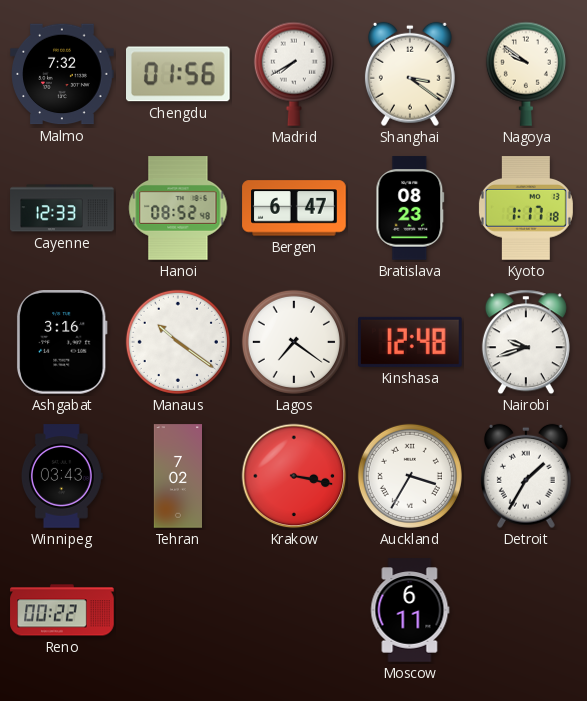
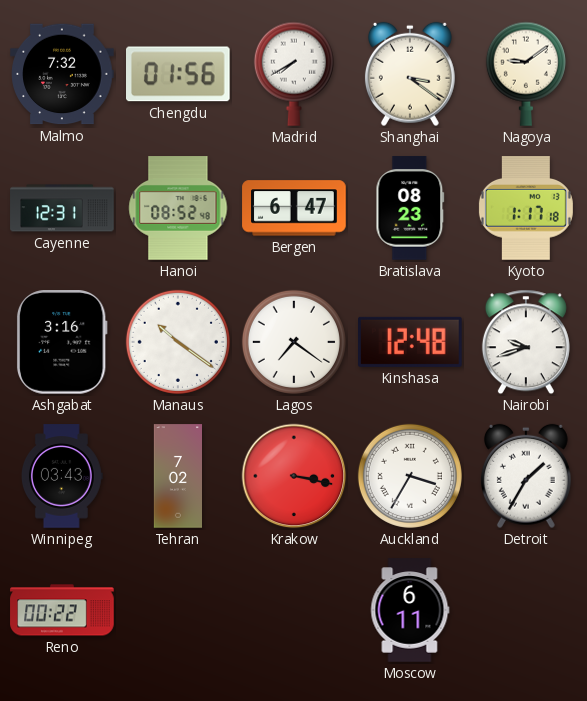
Nagoya: 9:51 -> 9:09 (526, 74)
Cayenne: 12:33 -> 12:31 (62, 208)
